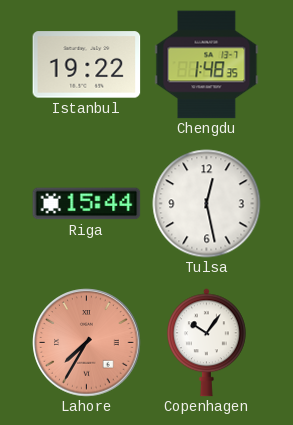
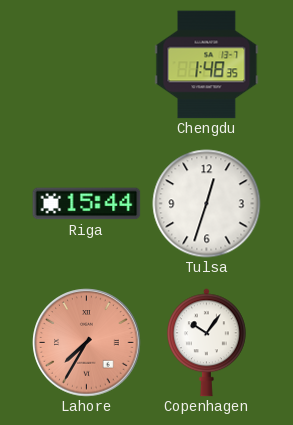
Istanbul: 19:22 -> none (87, 65)
Tulsa: 12:28 -> 12:33 (207, 204)
